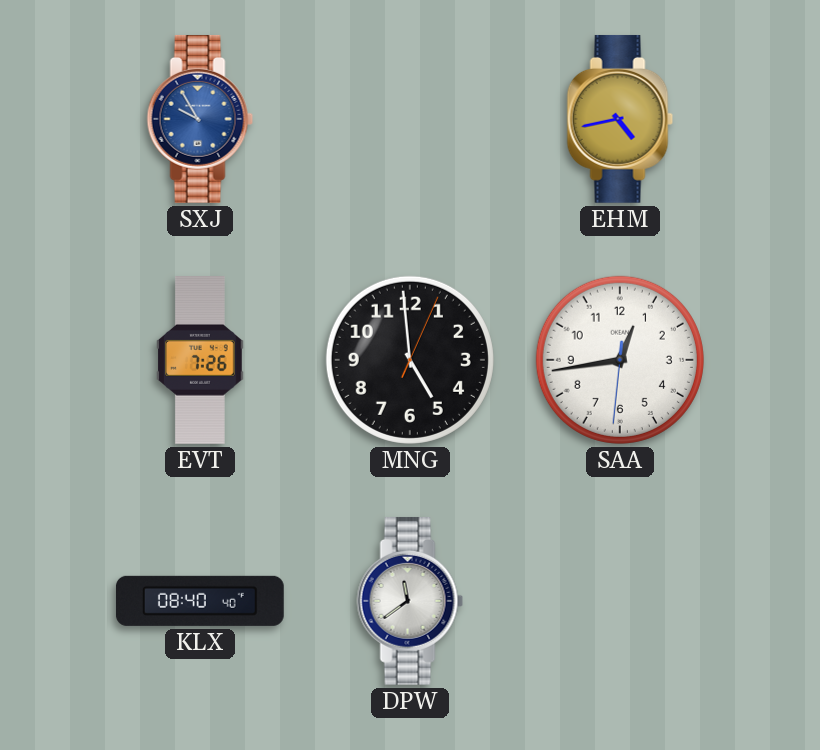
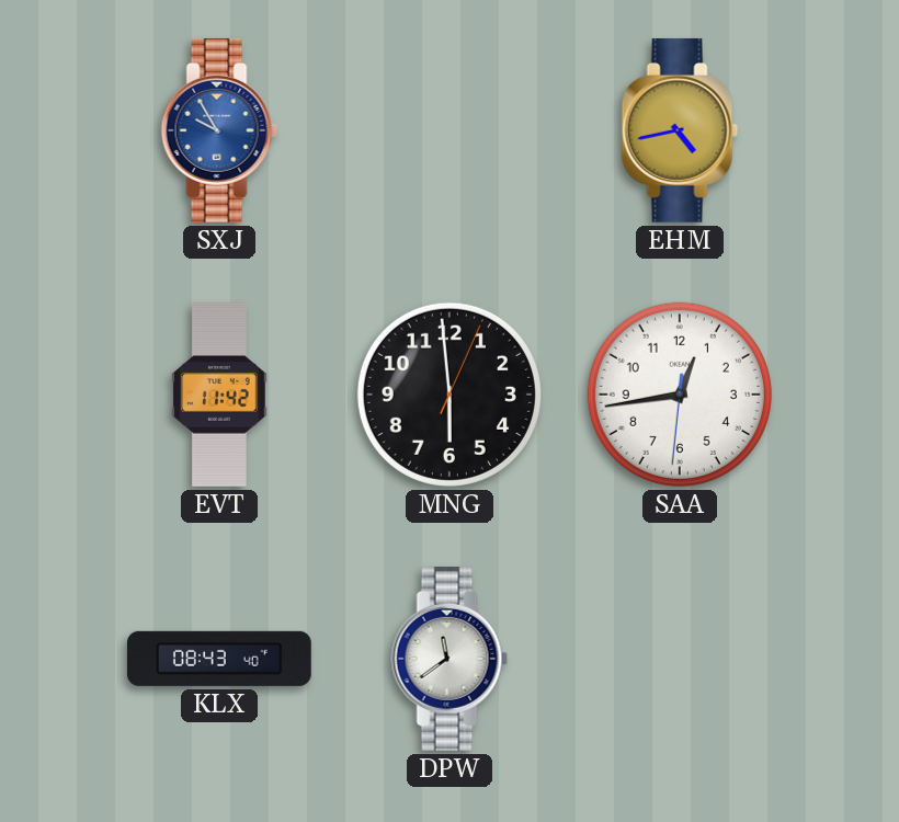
EVT: 7:26 -> 11:42 (220, 396)
MNG: 4:59 -> 5:59 (450, 395)
KLX: 08:40 -> 08:43 (219, 659)
